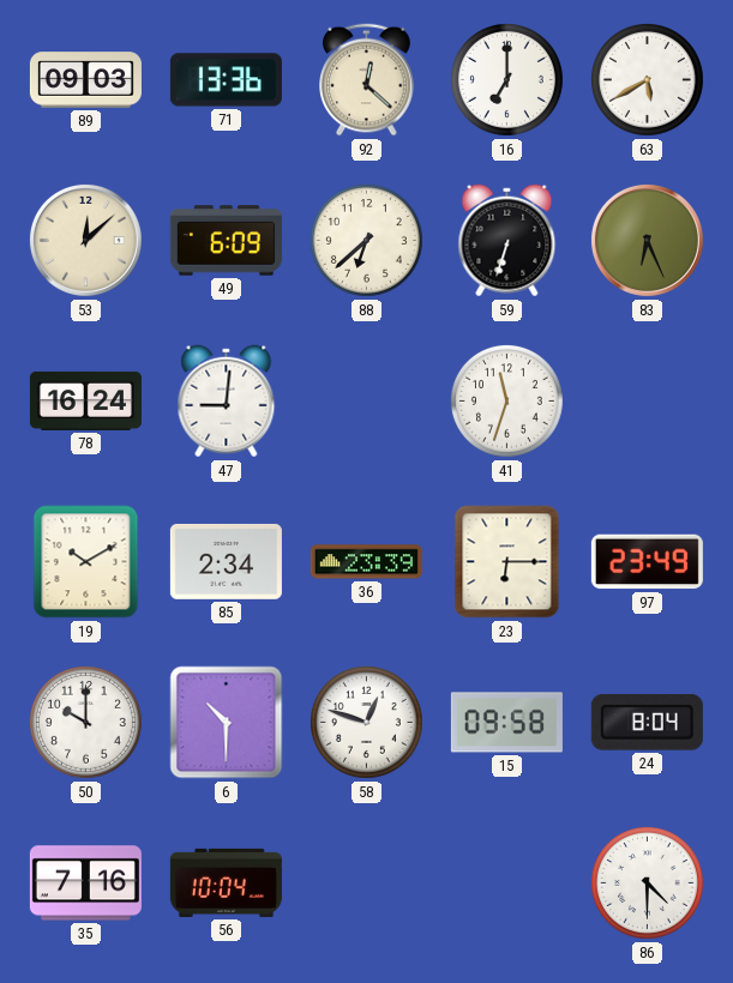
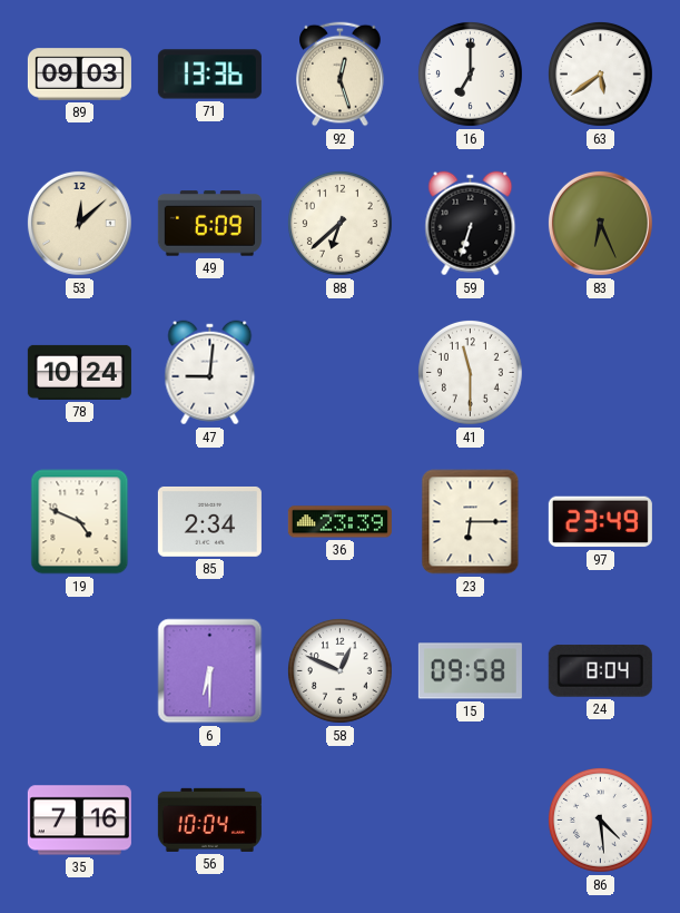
92: 12:22 -> 12:27 (341, 75)
63: 5:40 -> 5:39 (600, 73)
78: 16:24 -> 10:24 (79, 372)
41: 11:33 -> 11:30 (470, 372)
19: 10:10 -> 4:49 (80, 522)
50: 10:00 -> none (85, 722)
6: 10:30 -> 6:30 (210, 671)
58: 12:48 -> 12:49 (339, 670)
86: 4:30 -> 4:29 (600, 819)
